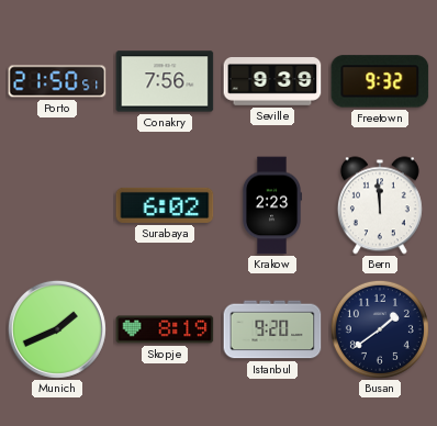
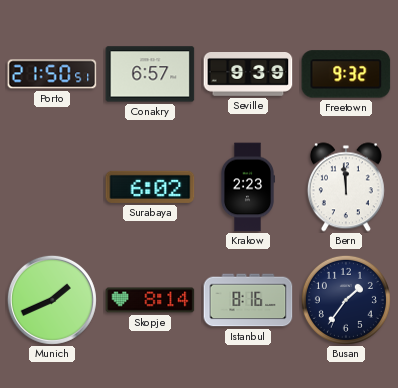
Conakry: 7:56 -> 6:57 (150, 74)
Skopje: 8:19 -> 8:14 (150, 300)
Istanbul: 9:20 -> 8:16 (248, 300)
Busan: 1:39 -> 1:36 (346, 300)
